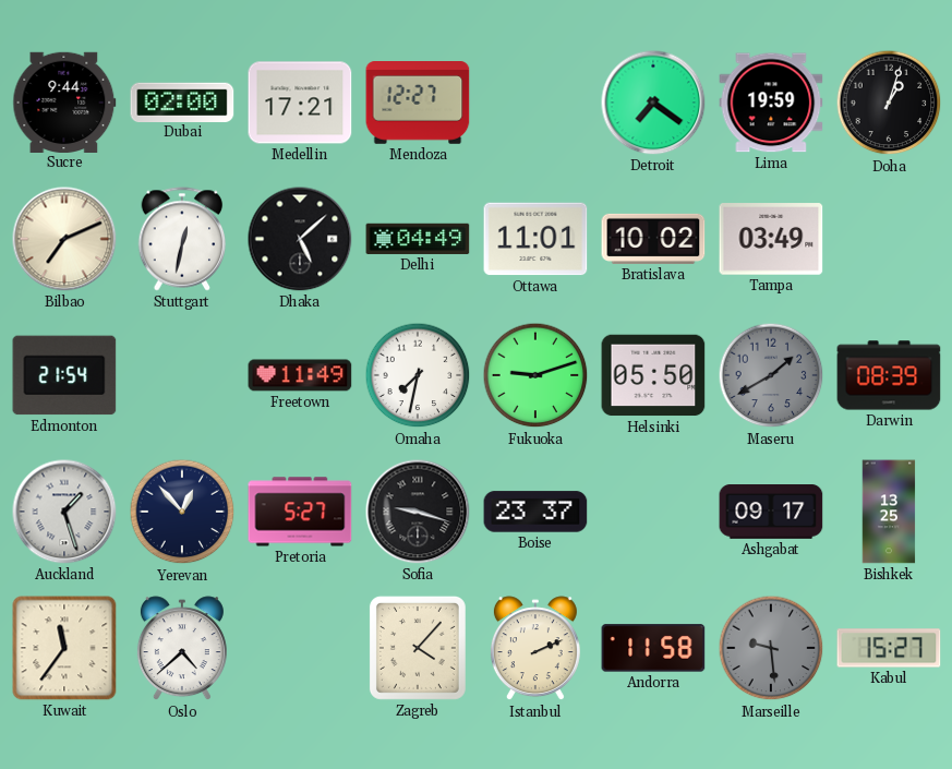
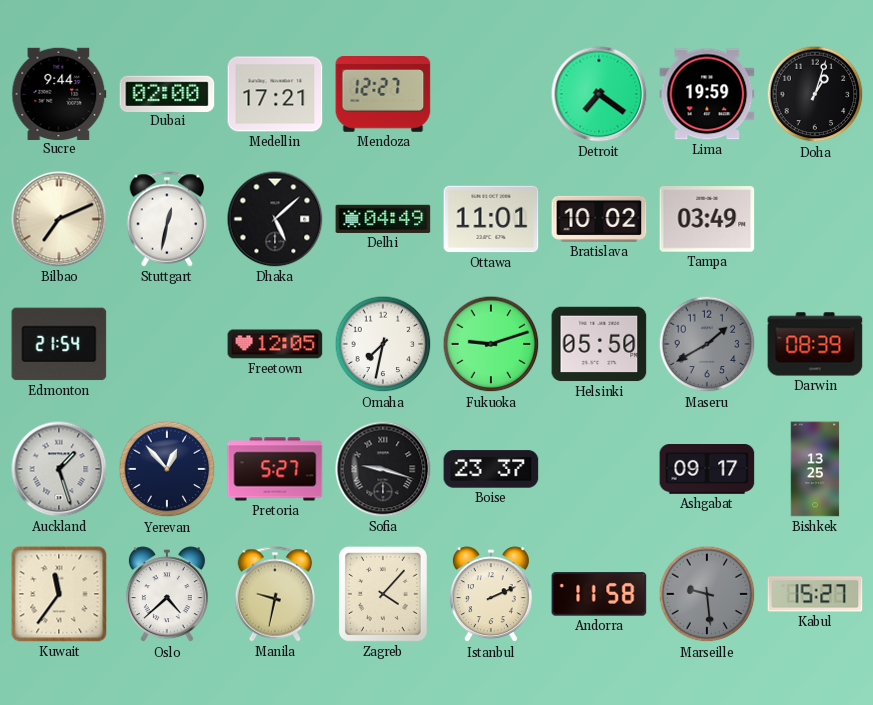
Freetown: 11:49 -> 12:05 (275, 344)
Manila: none -> 9:32 (275, 594)
